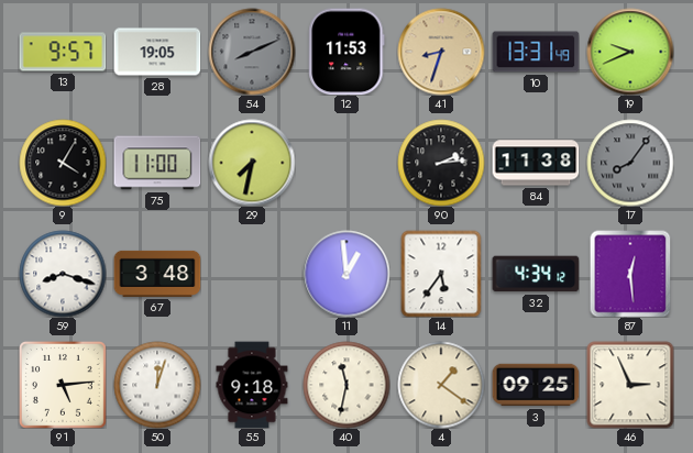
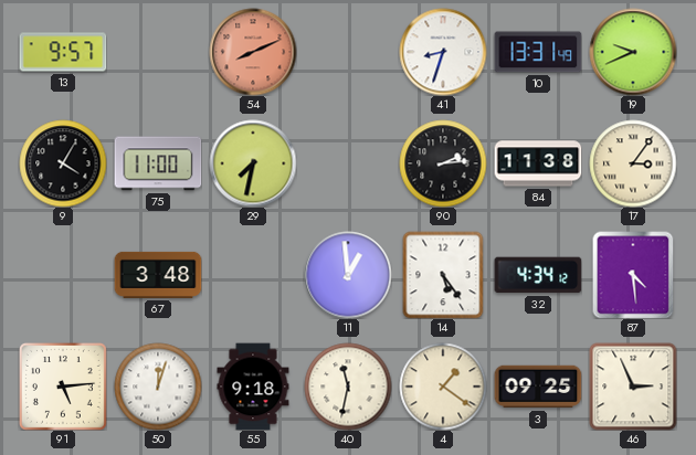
28: 19:05 -> none (157, 52)
54 dial: grey -> salmon (253, 52)
12: 11:53 -> none (346, 52)
41 dial: champagne -> white (443, 52)
17: 8:06 -> 3:06 (633, 163)
17 dial: grey -> cream (633, 163)
59: 8:18 -> none (63, 274)
14: 5:36 -> 5:24 (443, 275)
87: 12:29 -> 4:29 (633, 275)
